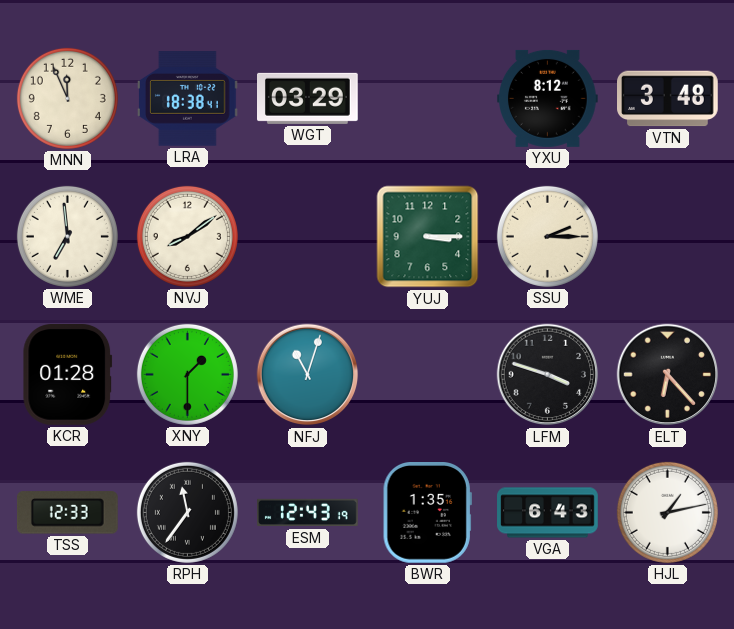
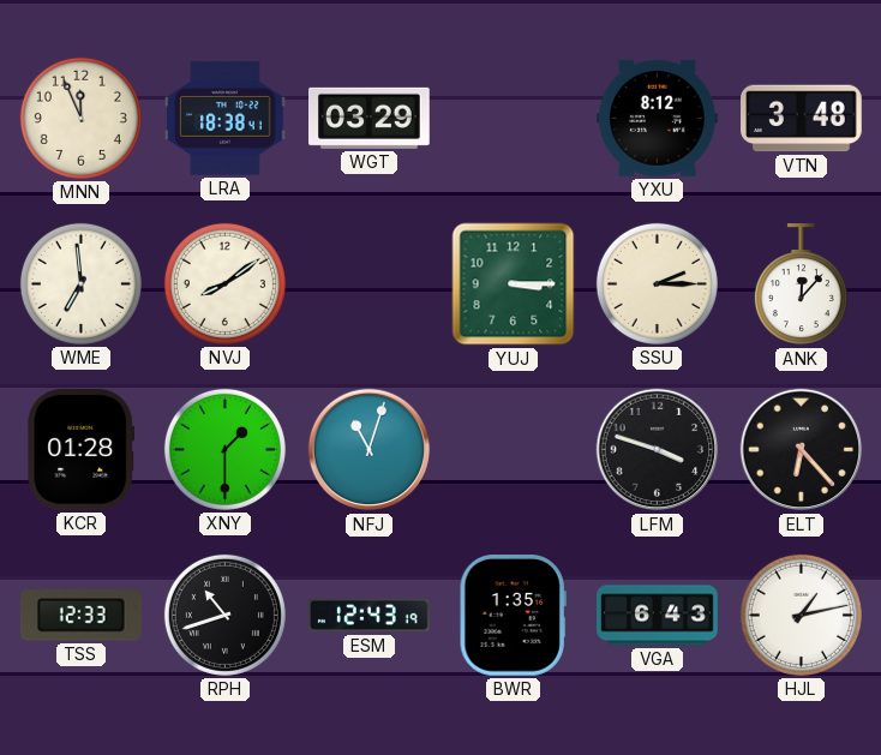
ANK: none -> 12:07 (801, 284)
RPH: 11:36 -> 10:42 (224, 615)
